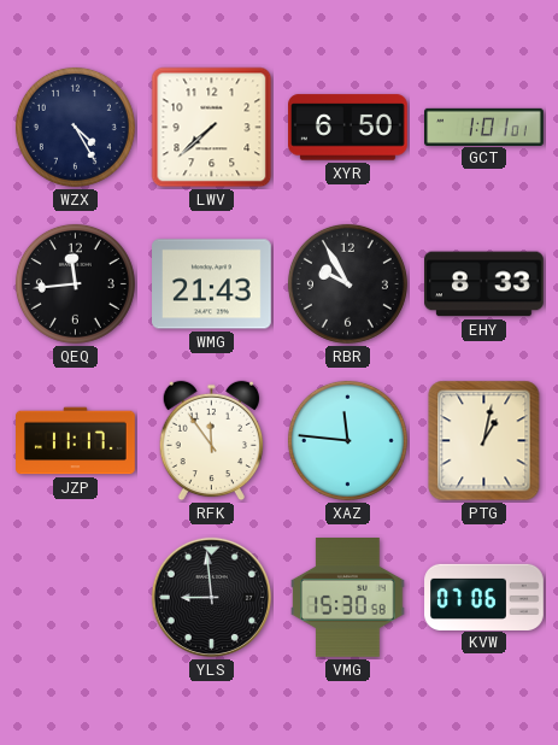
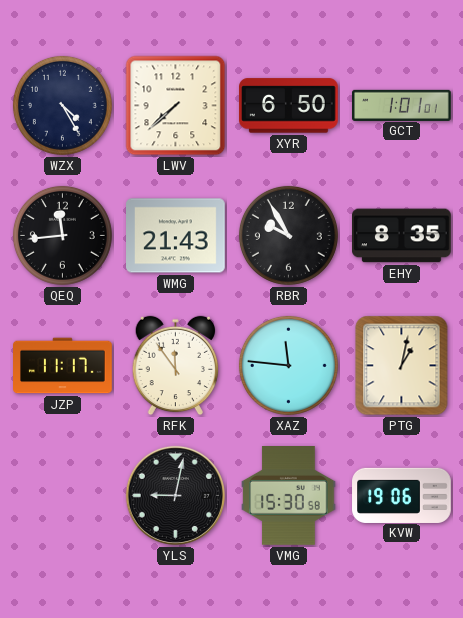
EHY: 8:33 -> 8:35 (402, 236)
YLS: 8:59 -> 9:02 (175, 495)
KVW: 07:06 -> 19:06 (402, 495)
